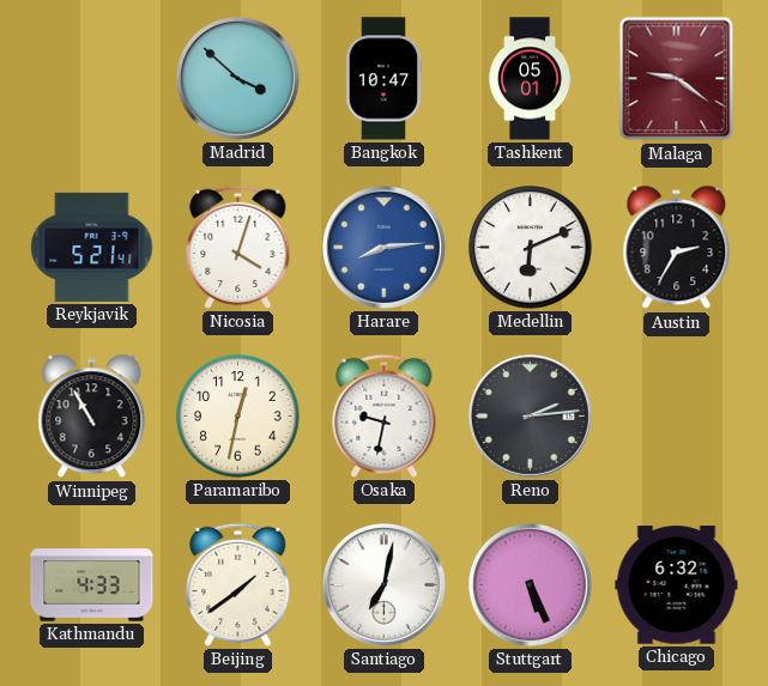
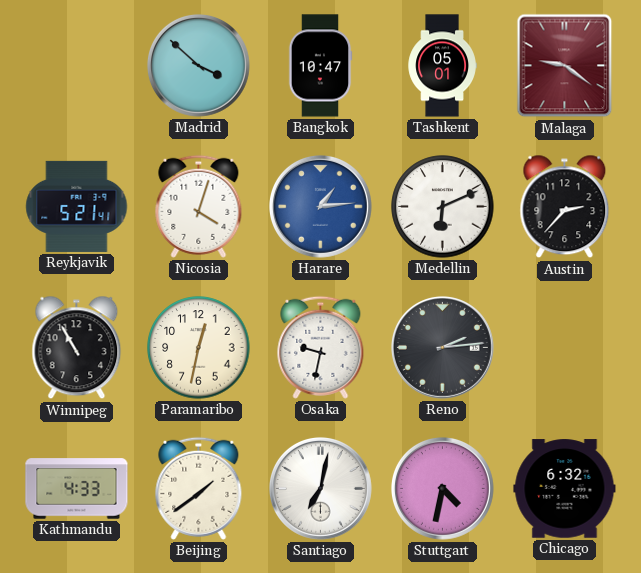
Harare: 8:14 -> 1:14 (320, 206)
Austin: 2:35 -> 2:37 (565, 207)
Stuttgart: 5:26 -> 4:32 (442, 488)
